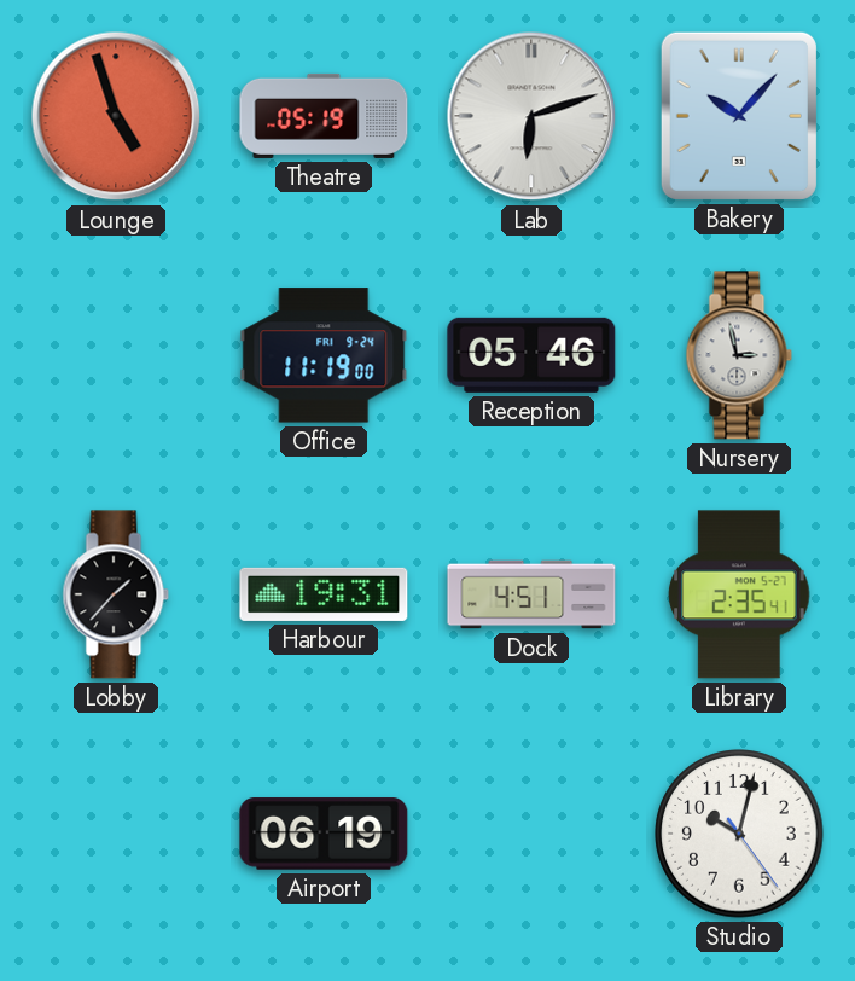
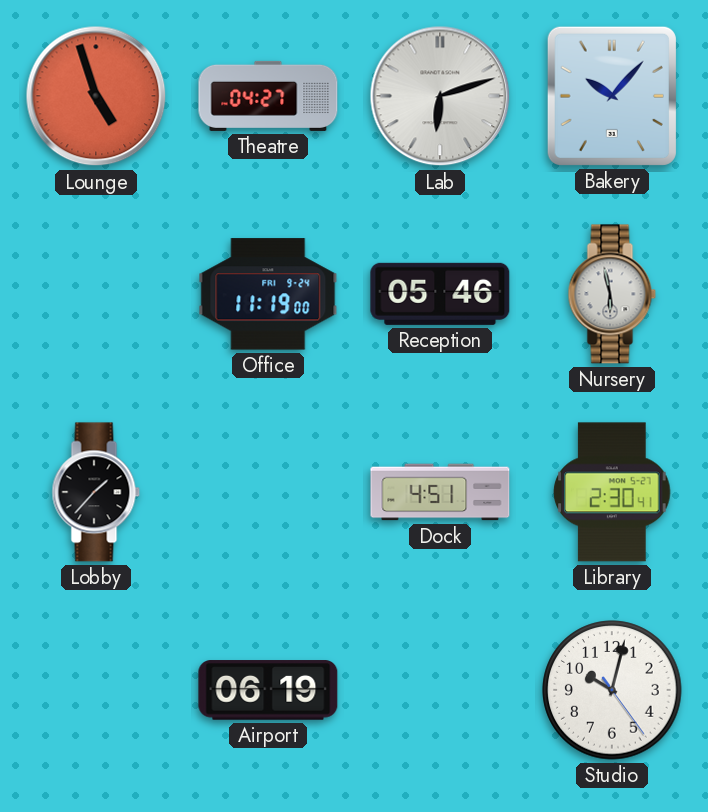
Theatre: 05:19 -> 04:27 (268, 96)
Nursery: 2:58 -> 5:58 (612, 294)
Harbour: 19:31 -> none (324, 594)
Library: 2:35 -> 2:30 (612, 492)
